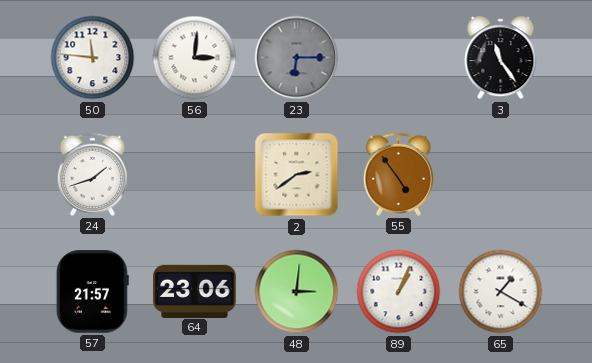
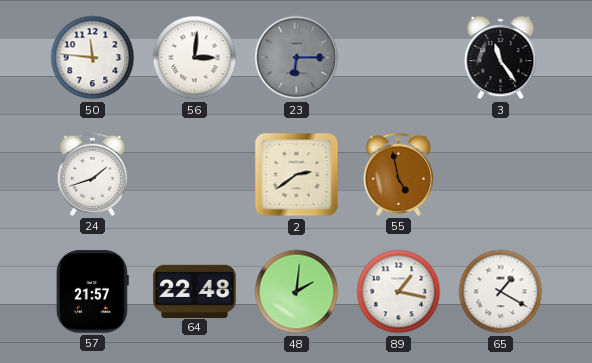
55: 4:54 -> 4:58 (398, 174)
64: 23:06 -> 22:48 (195, 291)
48: 3:01 -> 2:01 (297, 292)
89: 1:04 -> 1:17 (399, 292)
